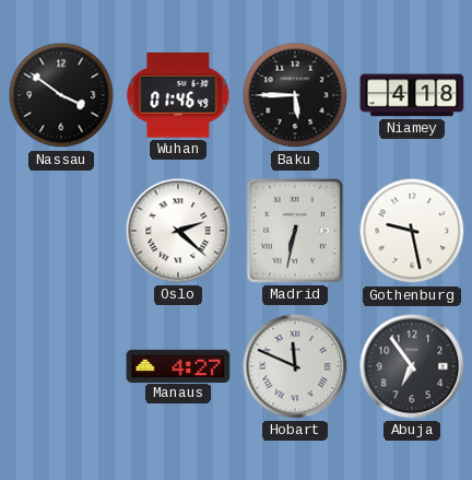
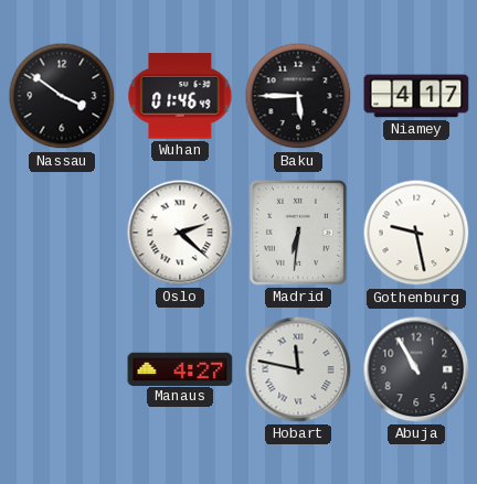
Niamey: 4:18 -> 4:17 (416, 96)
Madrid: 6:32 -> 6:31 (298, 233)
Hobart: 11:49 -> 11:47 (298, 369)
Abuja: 6:54 -> 10:55 (416, 369)
